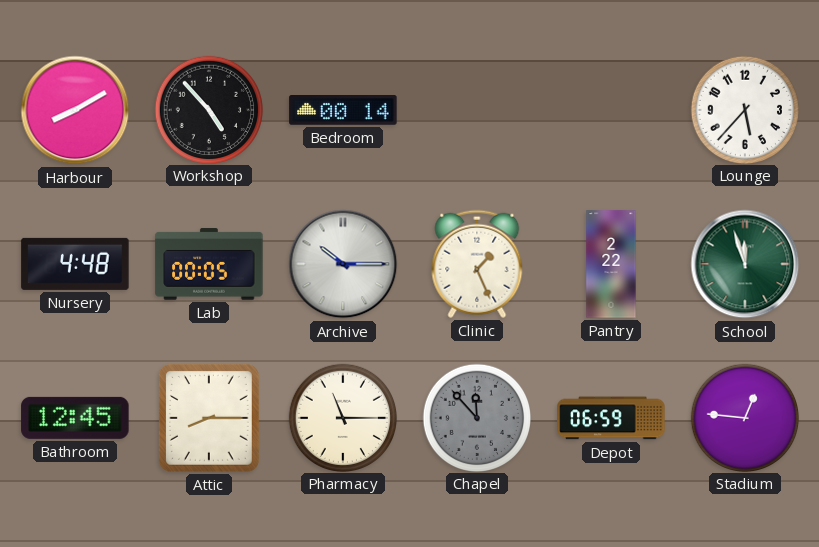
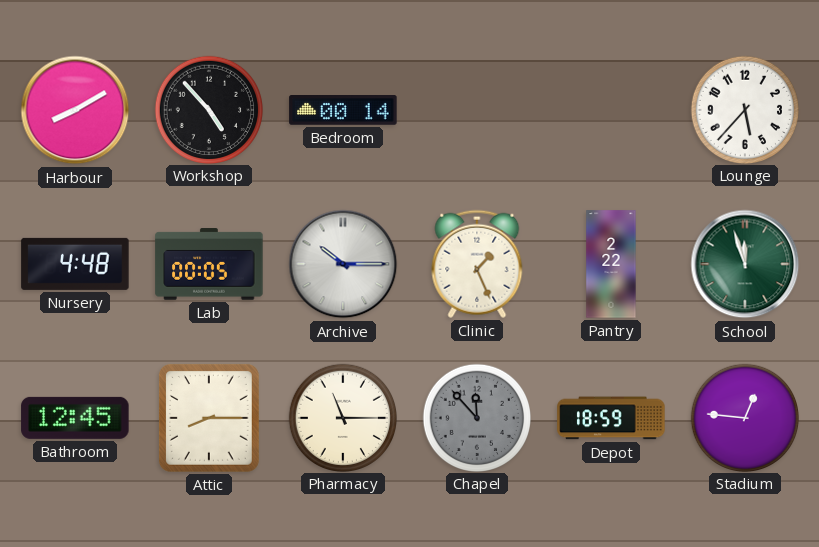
Depot: 06:59 -> 18:59 (611, 418)
